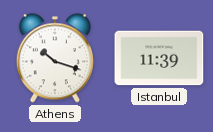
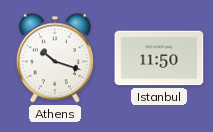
Istanbul: 11:39 -> 11:50 (159, 58)
